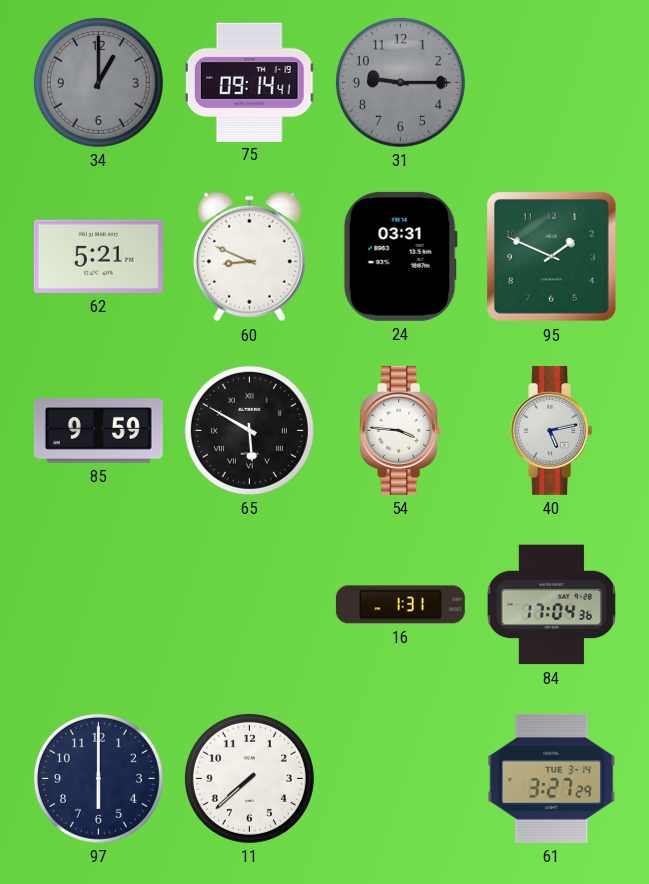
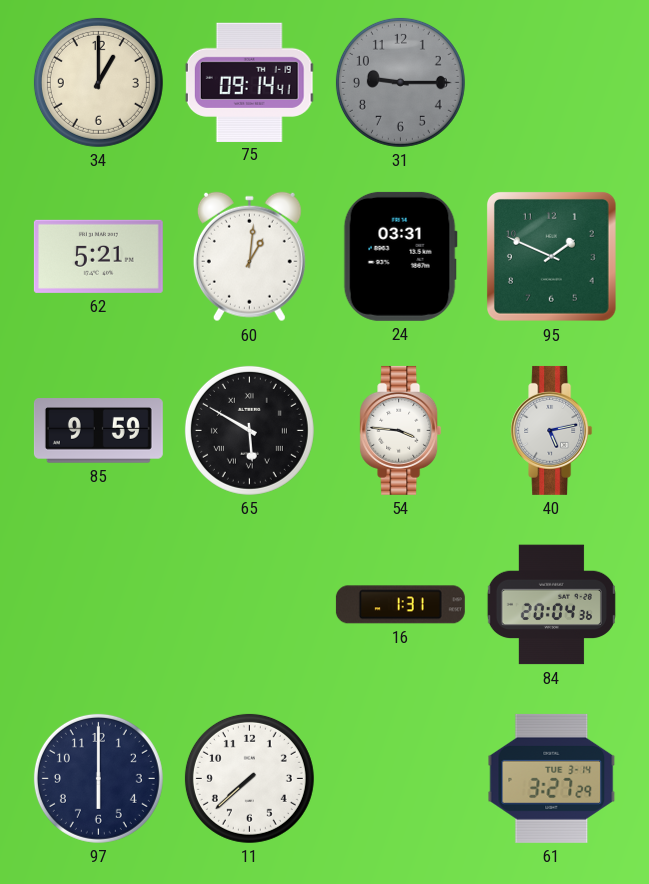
34 dial: grey -> cream (98, 82)
60: 8:49 -> 1:01 (249, 257)
84: 17:04 -> 20:04 (551, 605)
